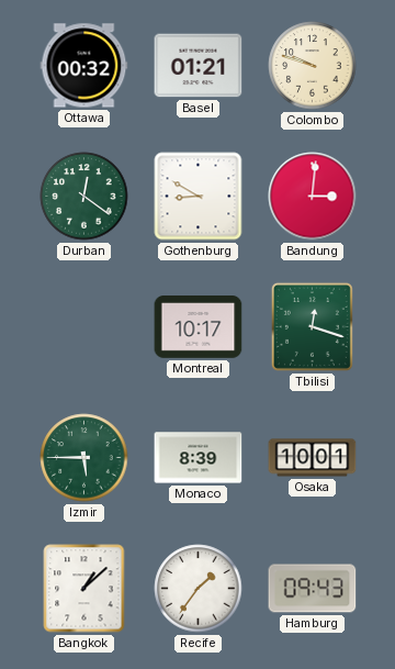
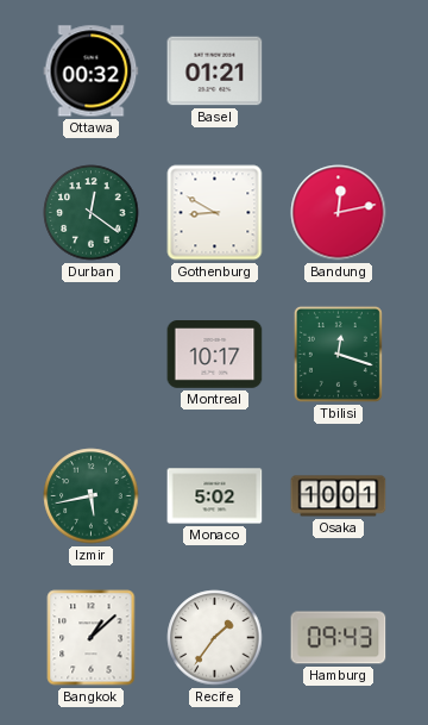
Colombo: 9:48 -> none (313, 66)
Bandung: 3:01 -> 12:13 (339, 213)
Izmir: 5:45 -> 5:43 (92, 496)
Monaco: 8:39 -> 5:02 (215, 496)
